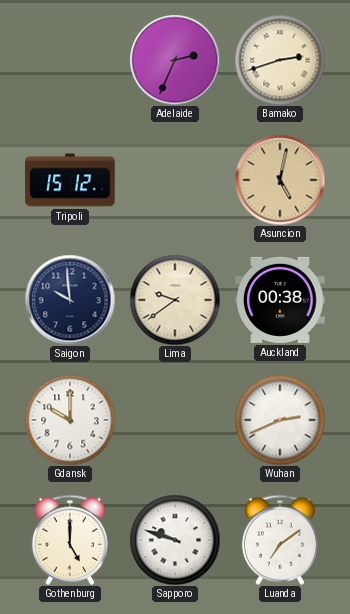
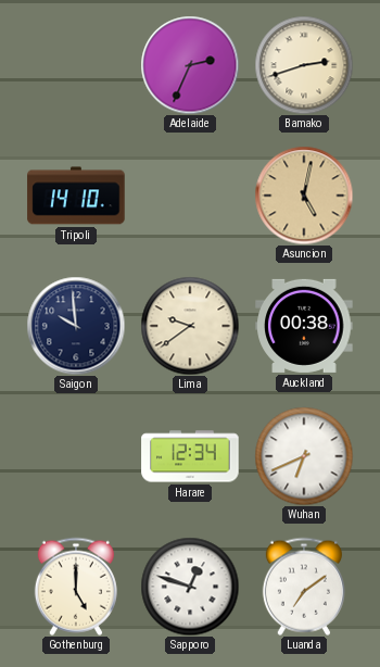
Tripoli: 15:12 -> 14:10 (76, 196)
Gdansk: 10:00 -> none (70, 420)
Harare: none -> 12:34 (190, 456)
Wuhan: 2:41 -> 6:41 (304, 456)
Sapporo: 9:48 -> 12:48 (190, 587)
